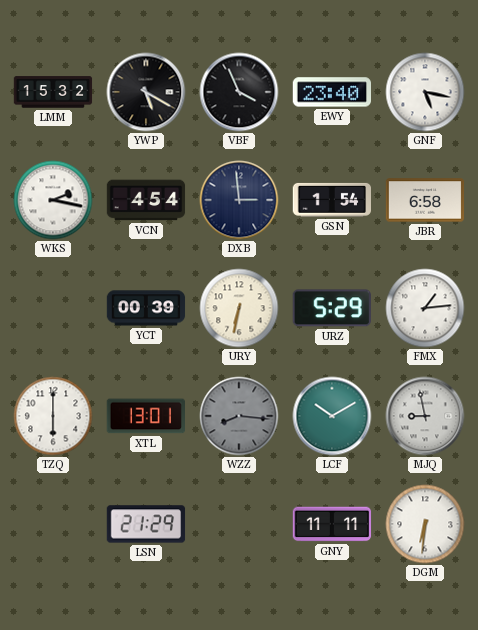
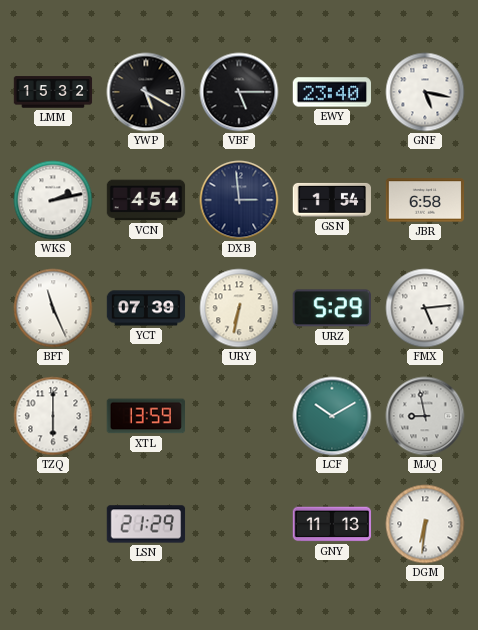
VBF: 3:56 -> 5:15 (239, 92)
WKS: 2:17 -> 2:13 (53, 200)
BFT: none -> 11:26 (53, 308)
YCT: 00:39 -> 07:39 (146, 308)
FMX: 1:14 -> 5:14 (425, 308)
XTL: 13:01 -> 13:59 (145, 416)
WZZ: 8:16 -> none (239, 416)
GNY: 11:11 -> 11:13 (332, 524)
